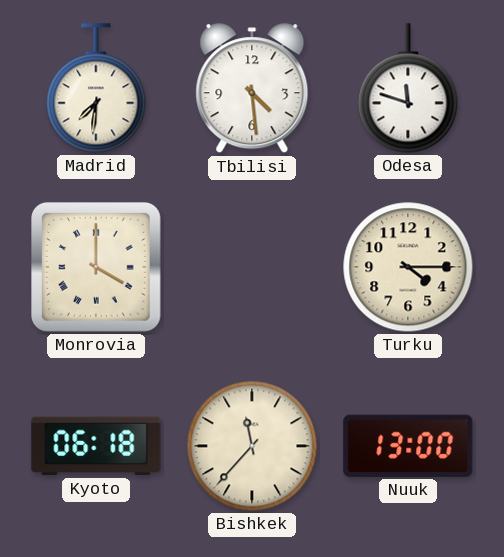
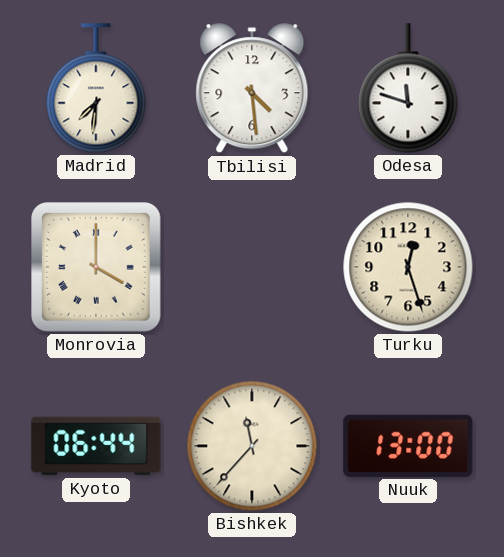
Turku: 4:15 -> 12:27 (408, 267)
Kyoto: 06:18 -> 06:44 (96, 446)
